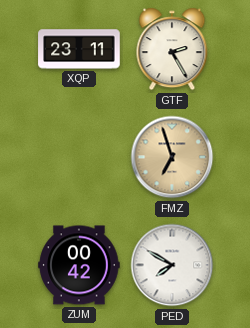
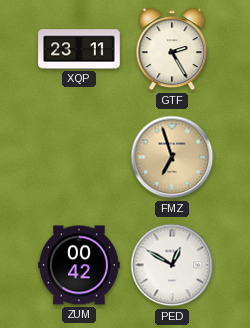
PED: 7:50 -> 12:50 (172, 265)
